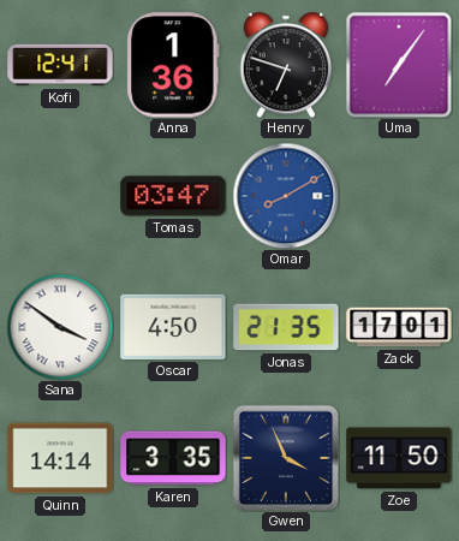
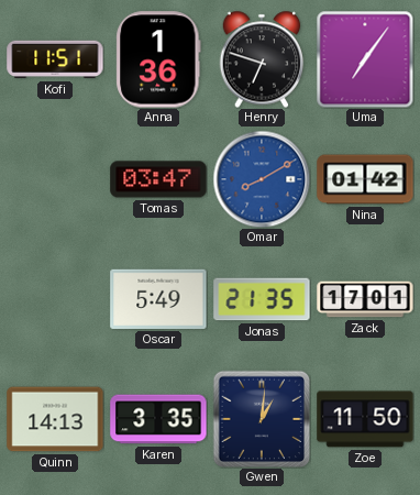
Kofi: 12:41 -> 11:51 (55, 59)
Nina: none -> 01:42 (365, 179)
Sana: 3:51 -> none (60, 327)
Oscar: 4:50 -> 5:49 (158, 299)
Quinn: 14:14 -> 14:13 (55, 419)
Gwen: 3:56 -> 1:01 (262, 419)
